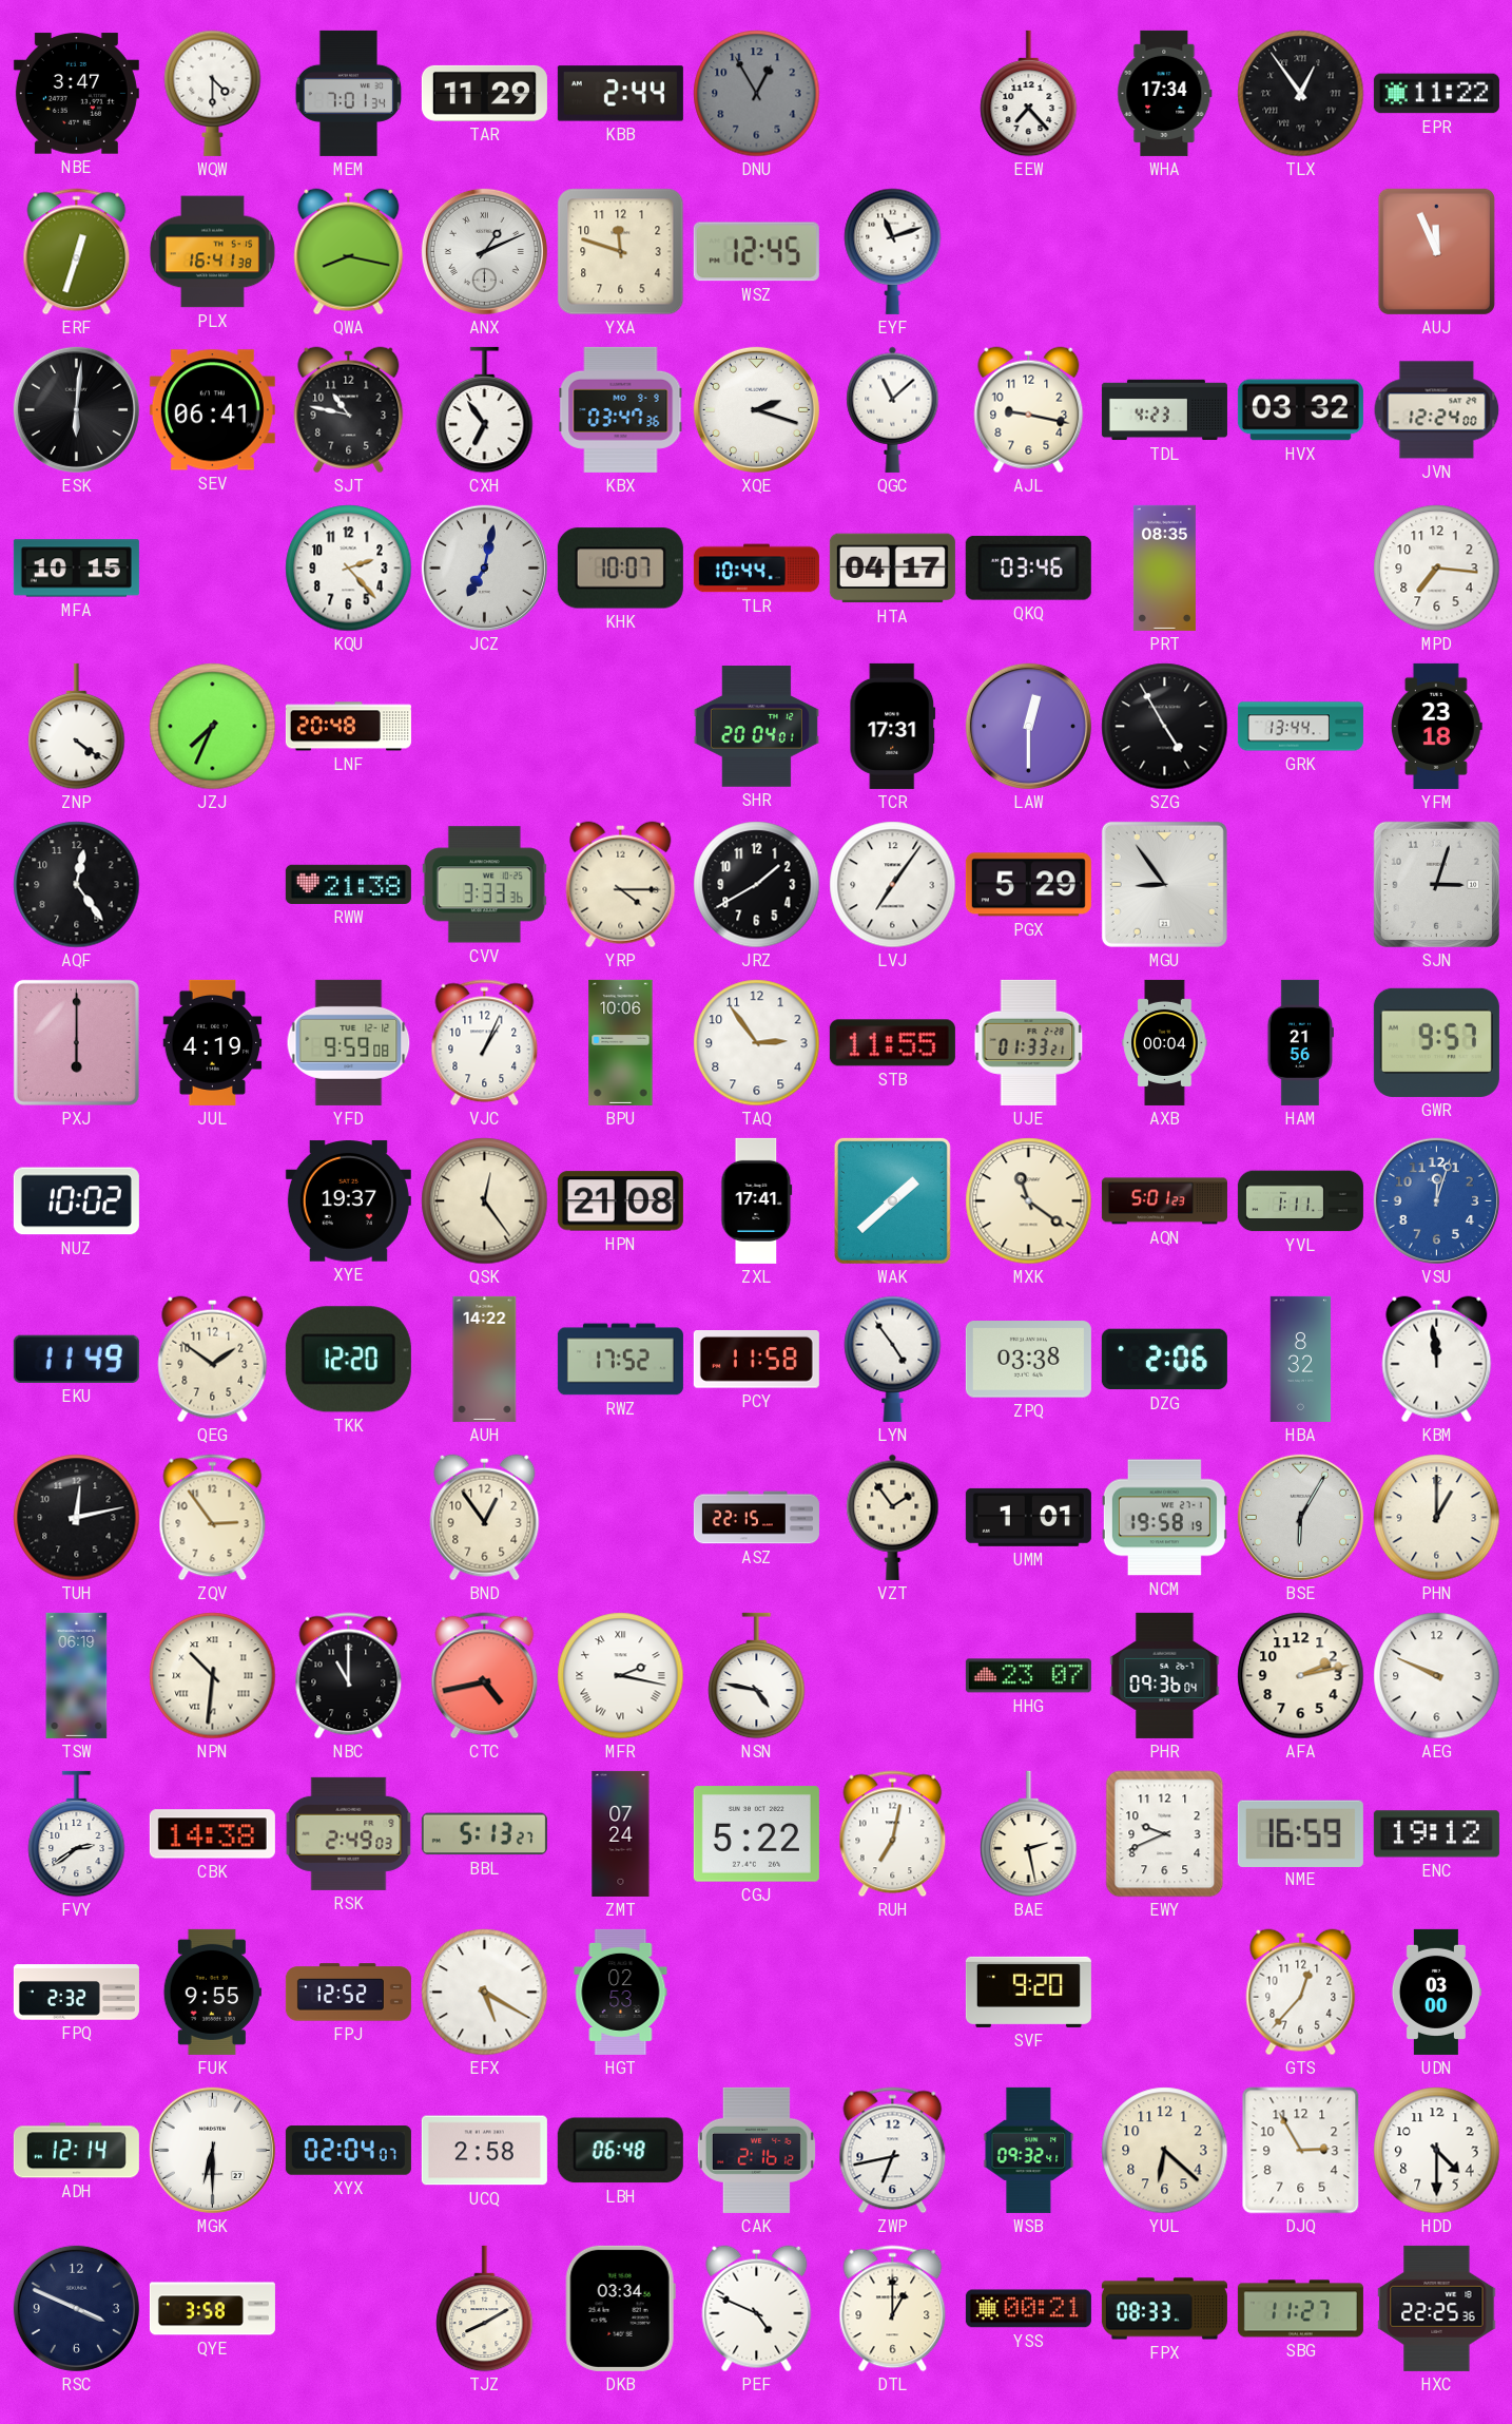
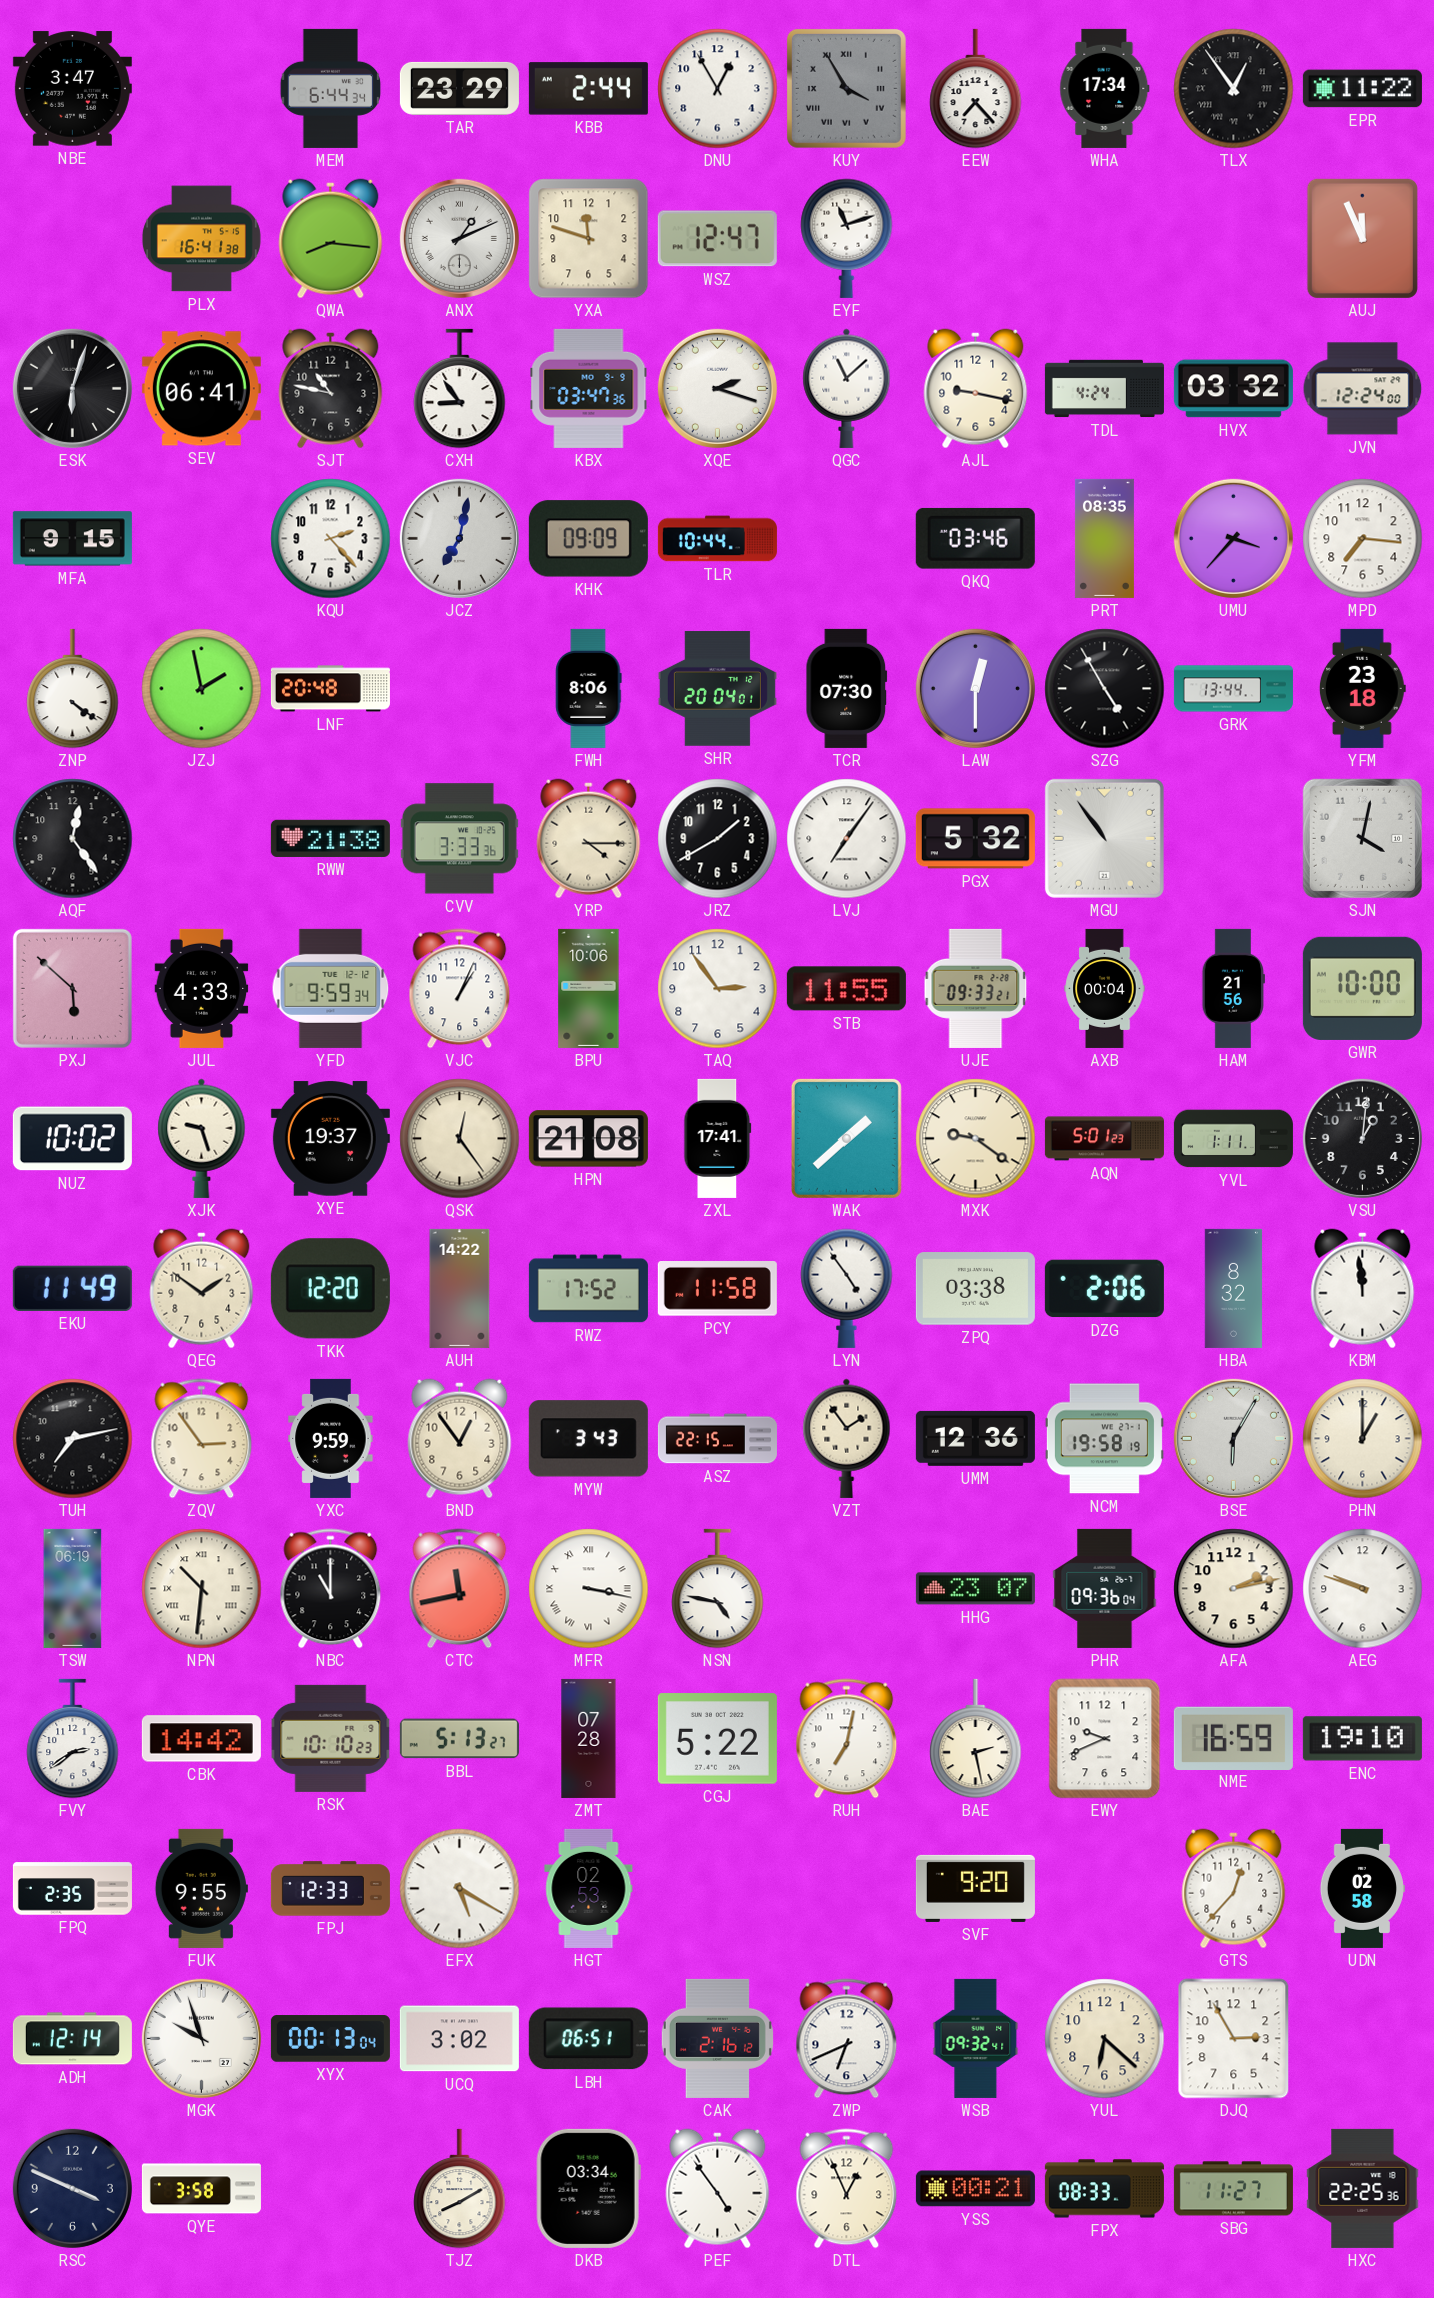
WQW: 4:30 -> none (213, 93)
MEM: 7:01 -> 6:44 (331, 88)
TAR: 11:29 -> 23:29 (459, 88)
DNU dial: grey -> white (718, 89)
KUY: none -> 3:55 (846, 88)
ERF: 12:33 -> none (77, 252)
QWA: 8:17 -> 8:16 (331, 239)
WSZ: 12:45 -> 12:47 (717, 239)
ESK: 6:01 -> 6:03 (72, 388)
CXH: 6:54 -> 8:54 (460, 389)
TDL: 4:23 -> 4:24 (1104, 389)
MFA: 10:15 -> 9:15 (72, 539)
KHK: 10:07 -> 09:09 (588, 539)
HTA: 04:17 -> none (892, 569)
UMU: none -> 3:37 (1233, 538)
JZJ: 7:34 -> 1:58 (202, 689)
FWH: none -> 8:06 (589, 688)
TCR: 17:31 -> 07:30 (847, 688)
PGX: 5:29 -> 5:32 (975, 839)
MGU: 8:54 -> 10:54 (1104, 838)
SJN: 3:03 -> 4:02 (1362, 838)
PXJ: 6:00 -> 5:52 (72, 988)
JUL: 4:19 -> 4:33 (202, 988)
YFD: 9:59:08 -> 9:59:34 (331, 988)
UJE: 01:33 -> 09:33 (976, 988)
GWR: 9:57 -> 10:00 (1362, 988)
XJK: none -> 9:27 (202, 1138)
MXK: 11:21 -> 9:21 (976, 1139)
VSU: 12:03 -> 1:01 (1362, 1138)
VSU dial: blue -> black (1362, 1138)
TUH: 12:13 -> 7:13 (73, 1439)
YXC: none -> 9:59 (331, 1438)
MYW: none -> 3:43 (588, 1439)
UMM: 1:01 -> 12:36 (975, 1438)
CTC: 4:43 -> 11:43 (460, 1589)
MFR: 2:17 -> 3:17 (589, 1589)
AEG: 9:49 -> 9:48 (1363, 1589)
CBK: 14:38 -> 14:42 (201, 1739)
RSK: 2:49 -> 10:10 (331, 1738)
ZMT: 07:24 -> 07:28 (589, 1738)
ENC: 19:12 -> 19:10 (1362, 1739)
FPQ: 2:32 -> 2:35 (72, 1889)
FPJ: 12:52 -> 12:33 (330, 1889)
UDN: 03:00 -> 02:58 (1362, 1888)
MGK: 6:30 -> 9:57 (201, 2038)
XYX: 02:04 -> 00:13 (330, 2039)
UCQ: 2:58 -> 3:02 (459, 2039)
LBH: 06:48 -> 06:51 (588, 2039)
ZWP: 6:43 -> 6:41 (847, 2039)
HDD: 4:30 -> none (1437, 2151)
PEF: 4:49 -> 4:54 (718, 2189)
DTL: 1:00 -> 12:56 (847, 2189)
